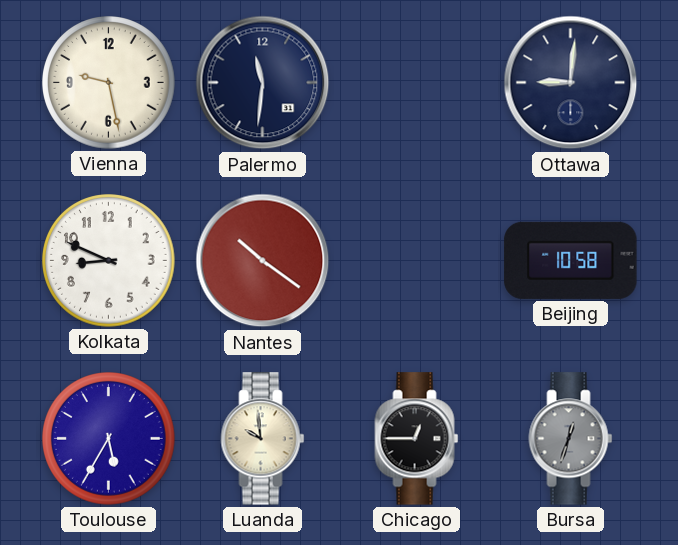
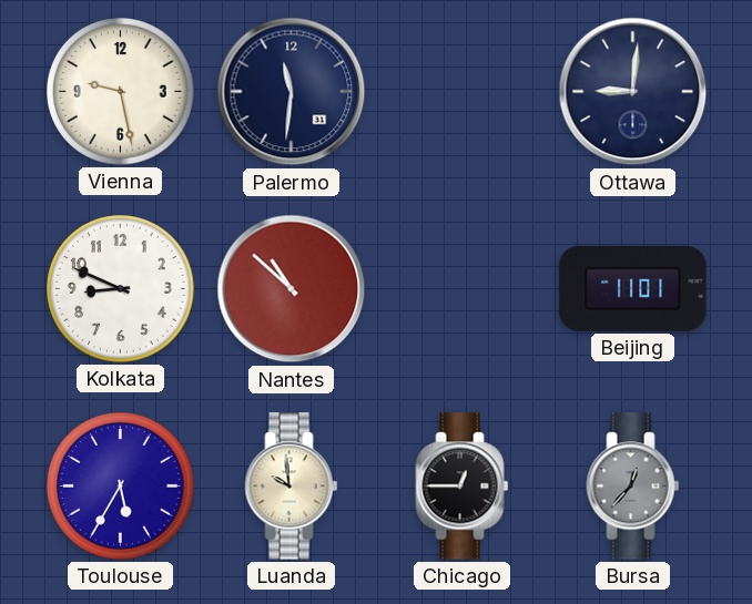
Nantes: 10:21 -> 10:52 (292, 289)
Beijing: 10:58 -> 11:01 (633, 288)
Bursa: 12:33 -> 12:37 (633, 487)
